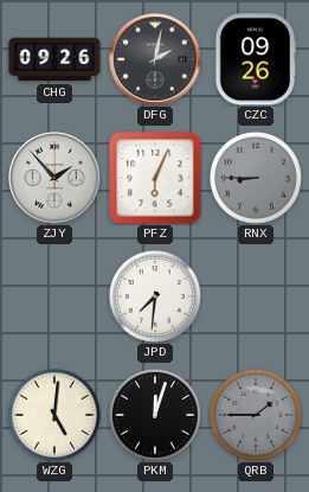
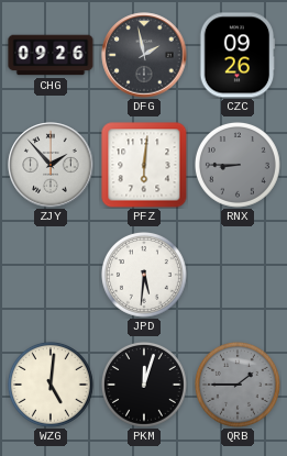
DFG: 2:02 -> 1:58 (144, 55)
PFZ: 6:04 -> 6:01 (144, 165)
JPD: 7:31 -> 5:31 (145, 276)
